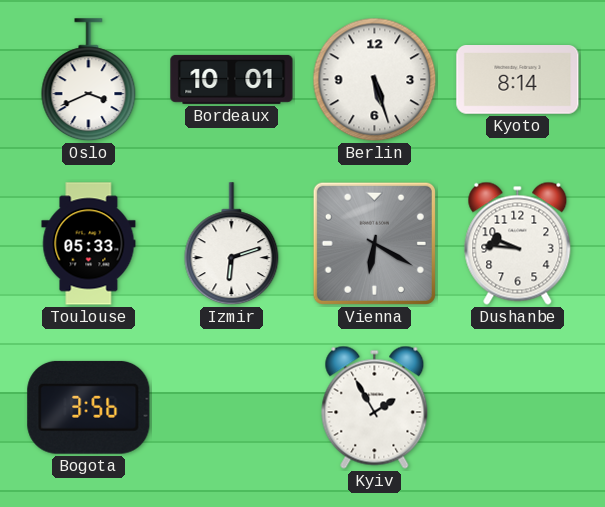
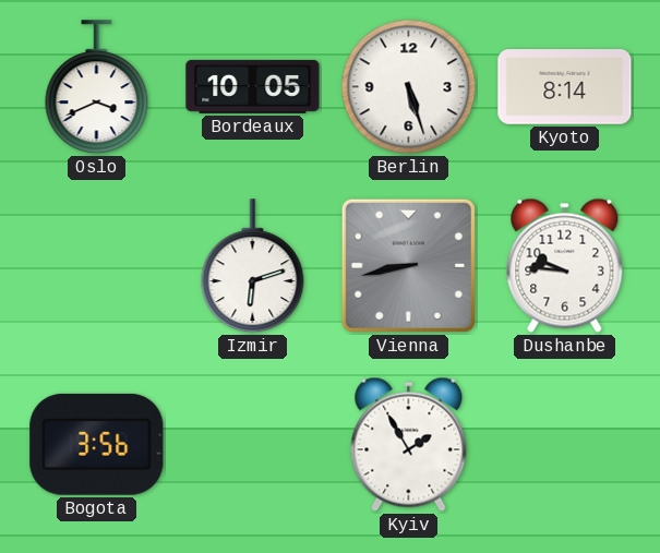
Bordeaux: 10:01 -> 10:05 (253, 86)
Toulouse: 05:33 -> none (89, 244)
Vienna: 6:20 -> 8:43 (408, 265)
